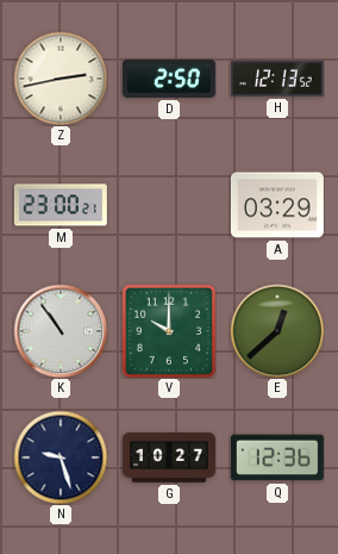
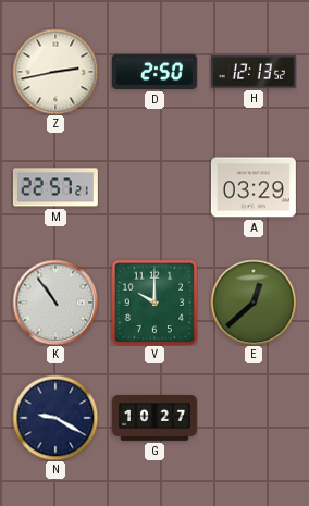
M: 23:00 -> 22:57 (55, 187)
N: 9:27 -> 9:20 (55, 418)
Q: 12:36 -> none (277, 457)
